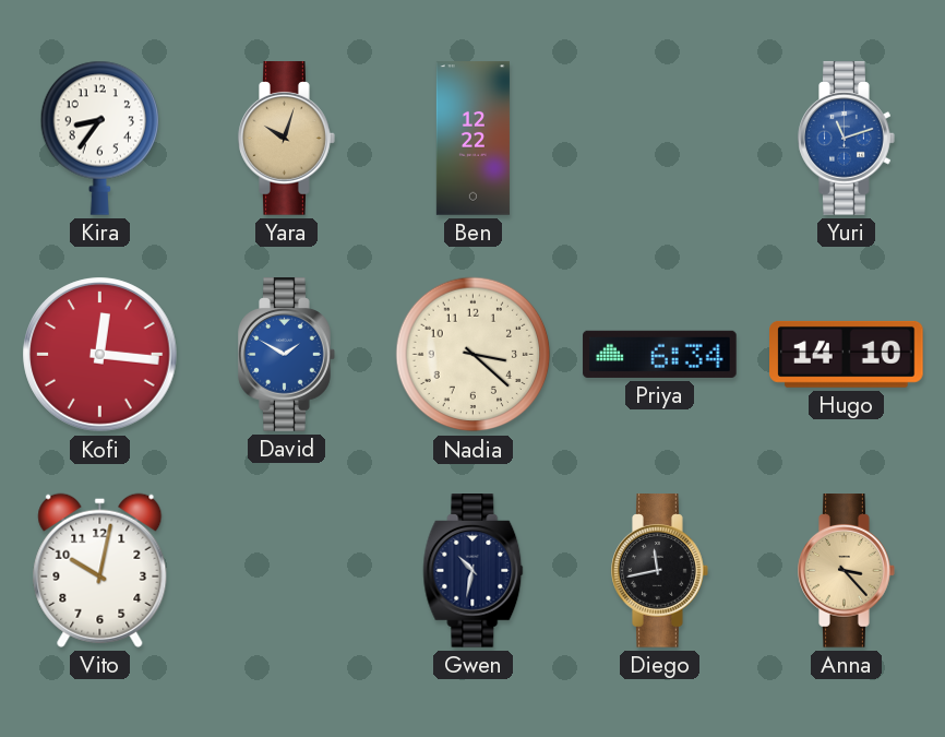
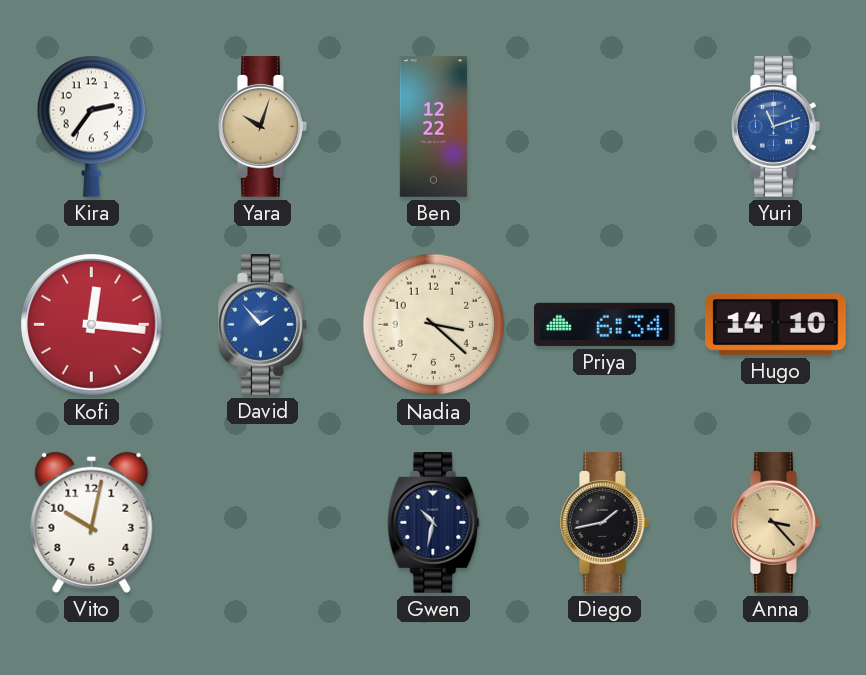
Kira: 8:36 -> 2:36 (91, 126)
David: 1:50 -> 1:53 (263, 325)
Diego: 11:43 -> 1:43 (605, 523)
